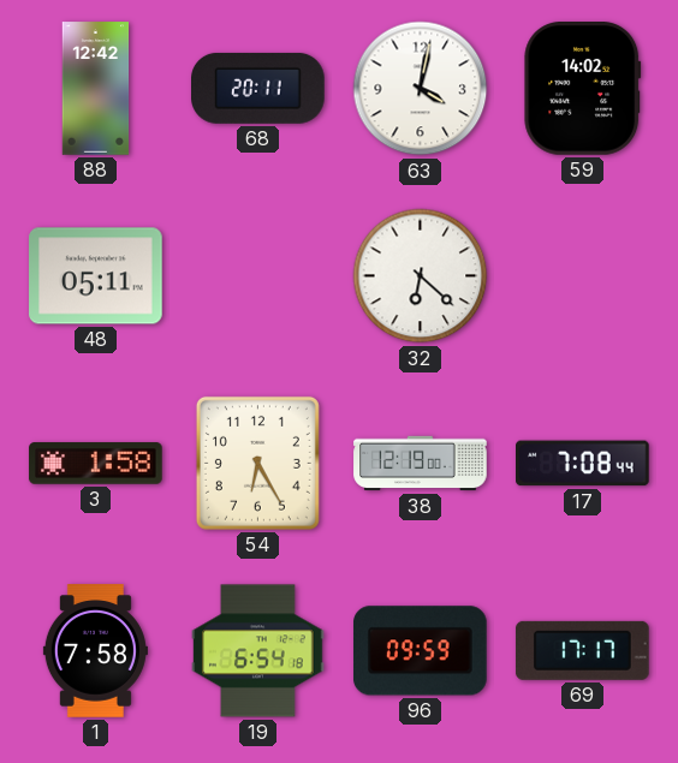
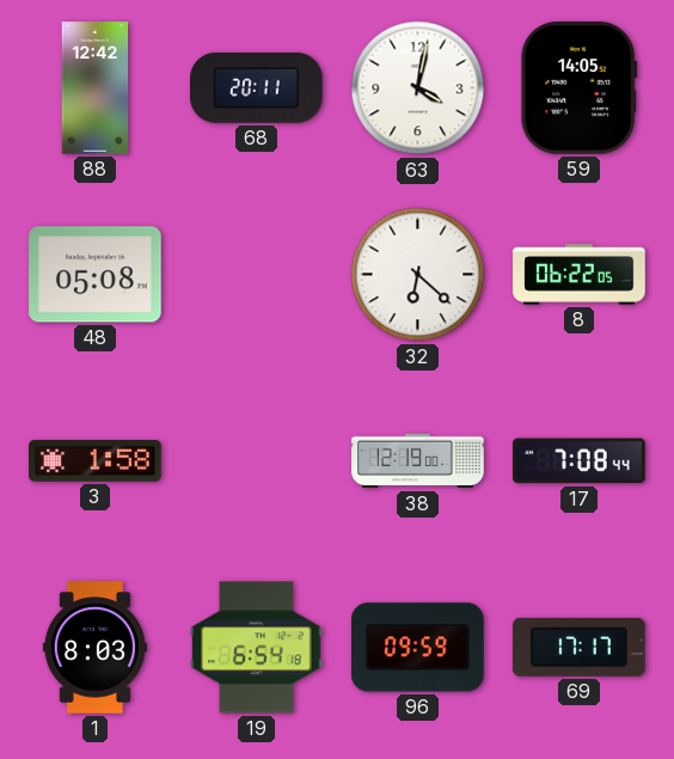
59: 14:02 -> 14:05 (580, 88)
48: 05:11 -> 05:08 (96, 275)
8: none -> 06:22 (580, 275)
54: 6:25 -> none (257, 463)
1: 7:58 -> 8:03 (94, 648)
